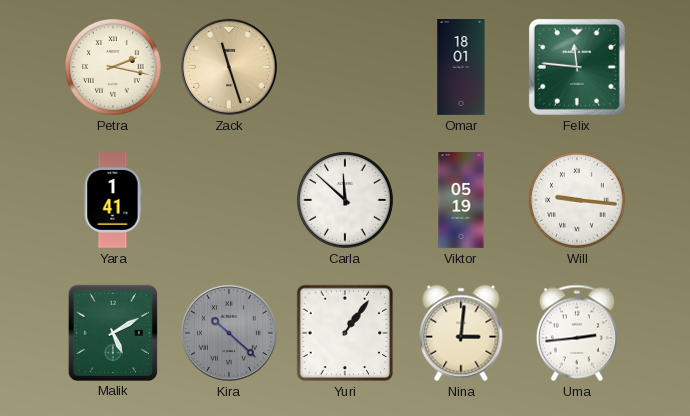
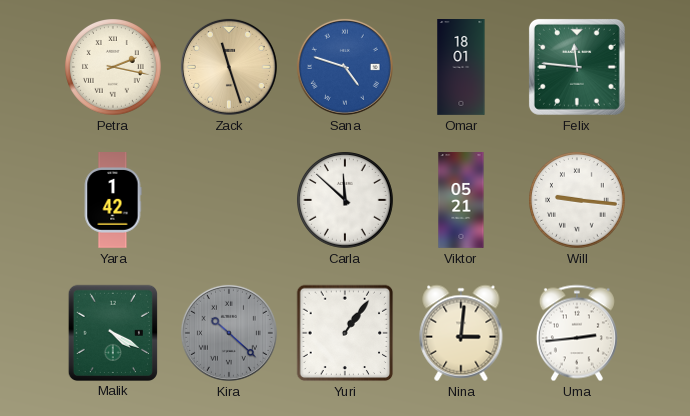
Sana: none -> 4:48 (345, 67)
Yara: 1:41 -> 1:42 (113, 201)
Viktor: 05:19 -> 05:21 (461, 201)
Malik: 5:10 -> 4:20 (113, 332)
